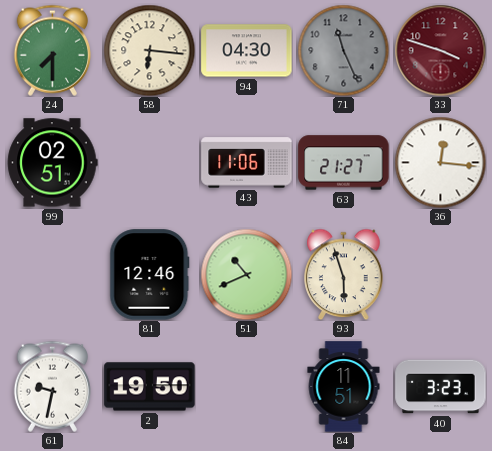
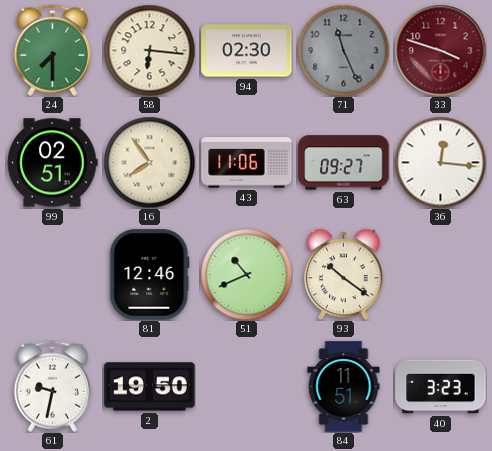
94: 04:30 -> 02:30 (247, 51)
16: none -> 7:54 (149, 162)
63: 21:27 -> 09:27 (344, 163)
93: 5:57 -> 10:21 (344, 274)
